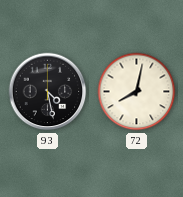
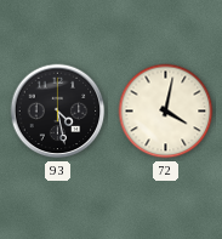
72: 8:02 -> 4:02 (166, 112)
